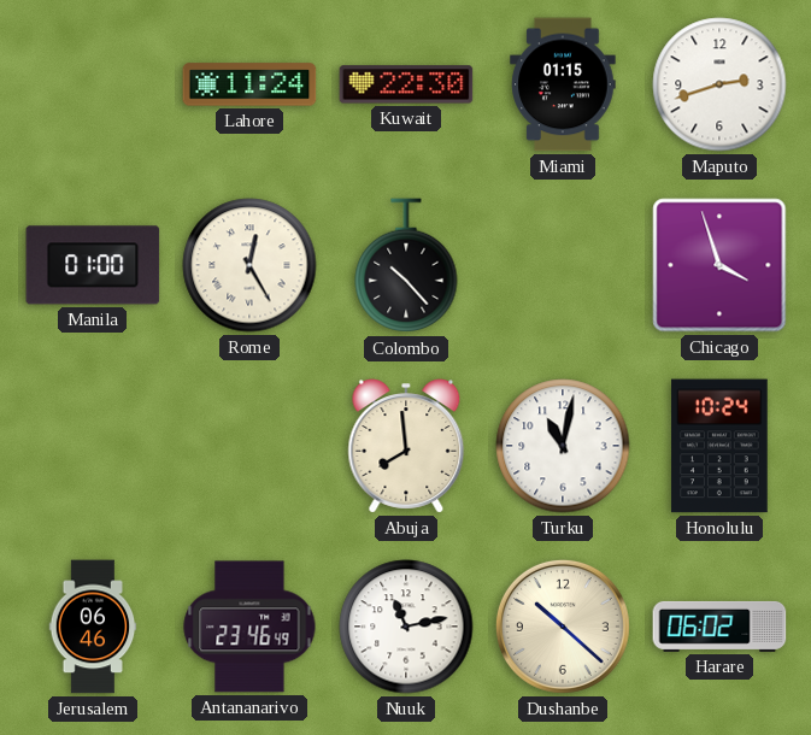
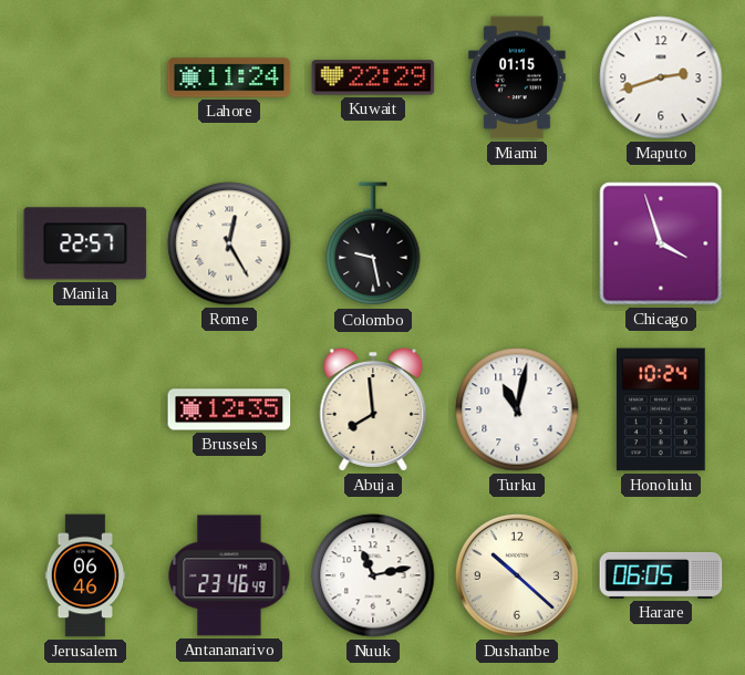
Kuwait: 22:30 -> 22:29 (373, 77)
Manila: 01:00 -> 22:57 (85, 243)
Colombo: 10:23 -> 9:28 (373, 245)
Brussels: none -> 12:35 (229, 409)
Harare: 06:02 -> 06:05 (661, 575)
